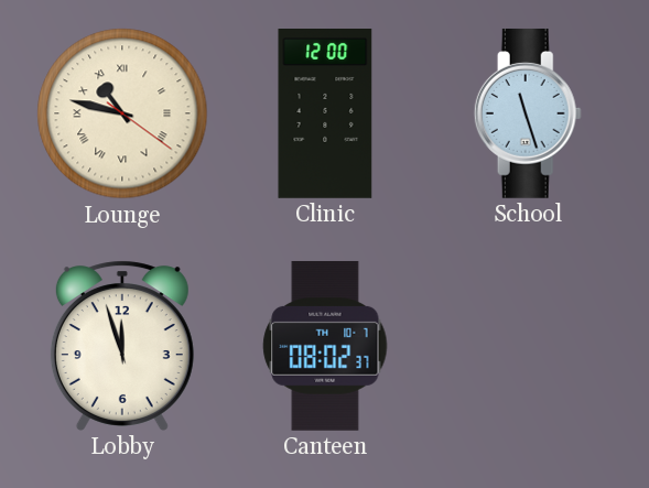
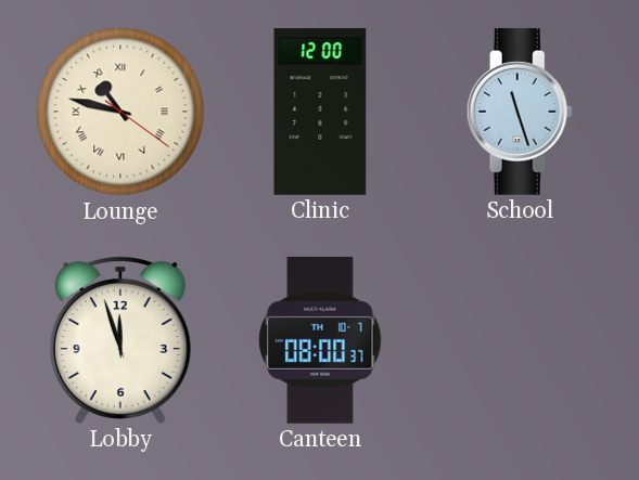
Canteen: 08:02 -> 08:00 (320, 340)
